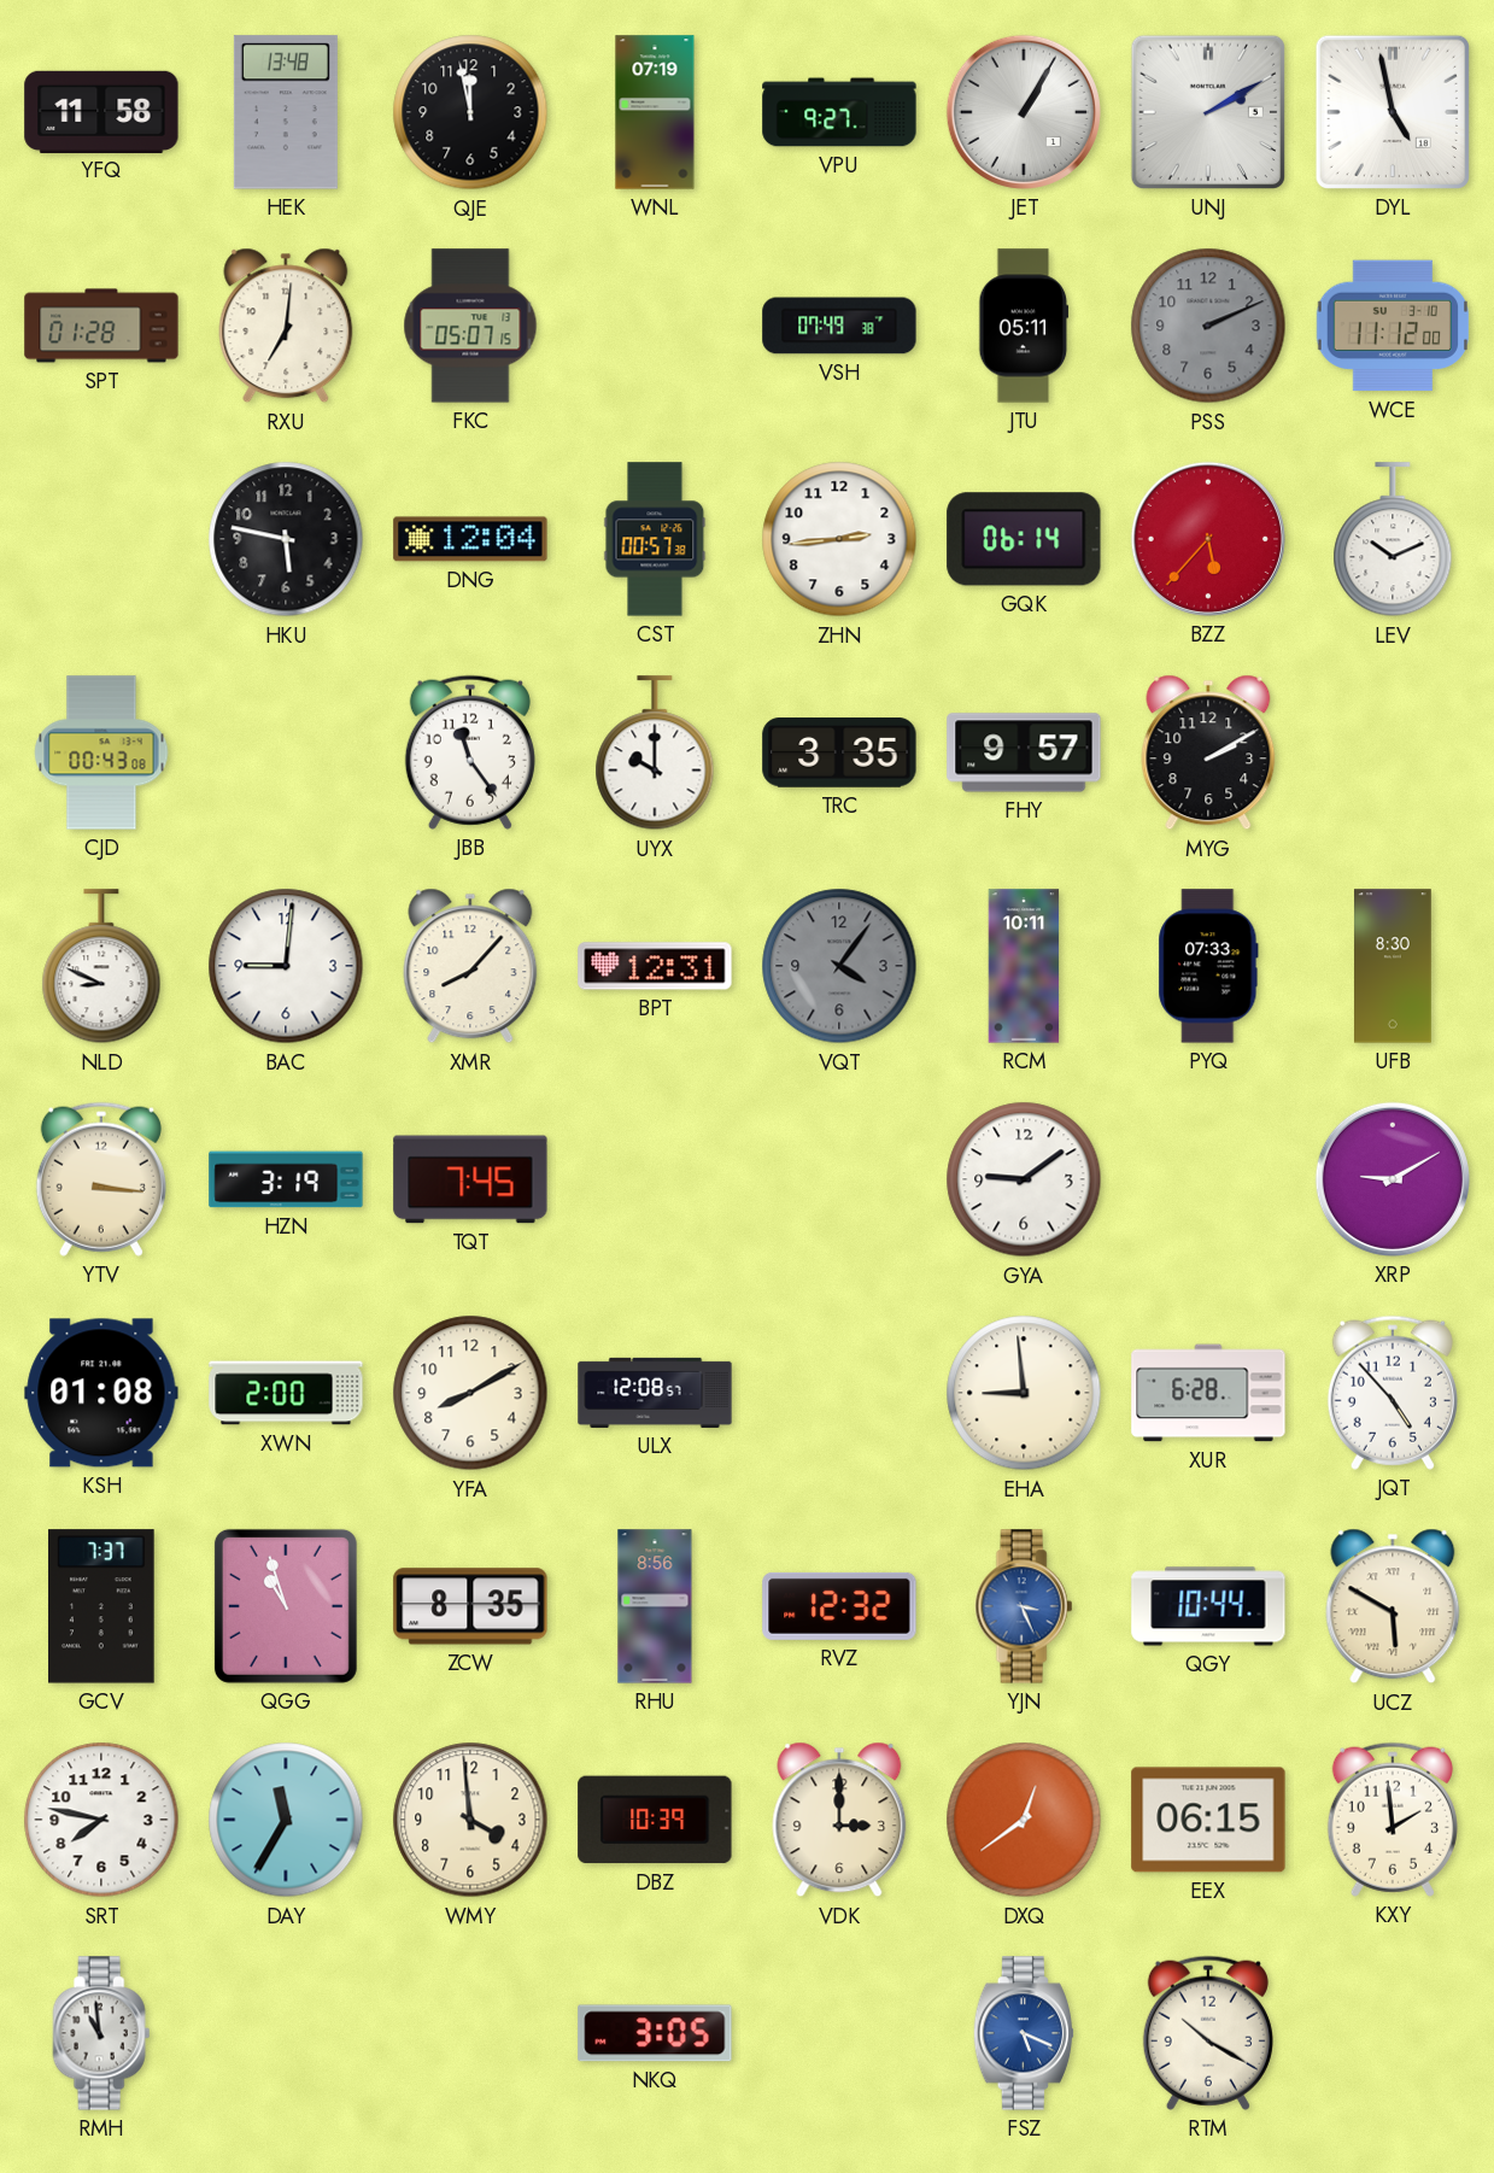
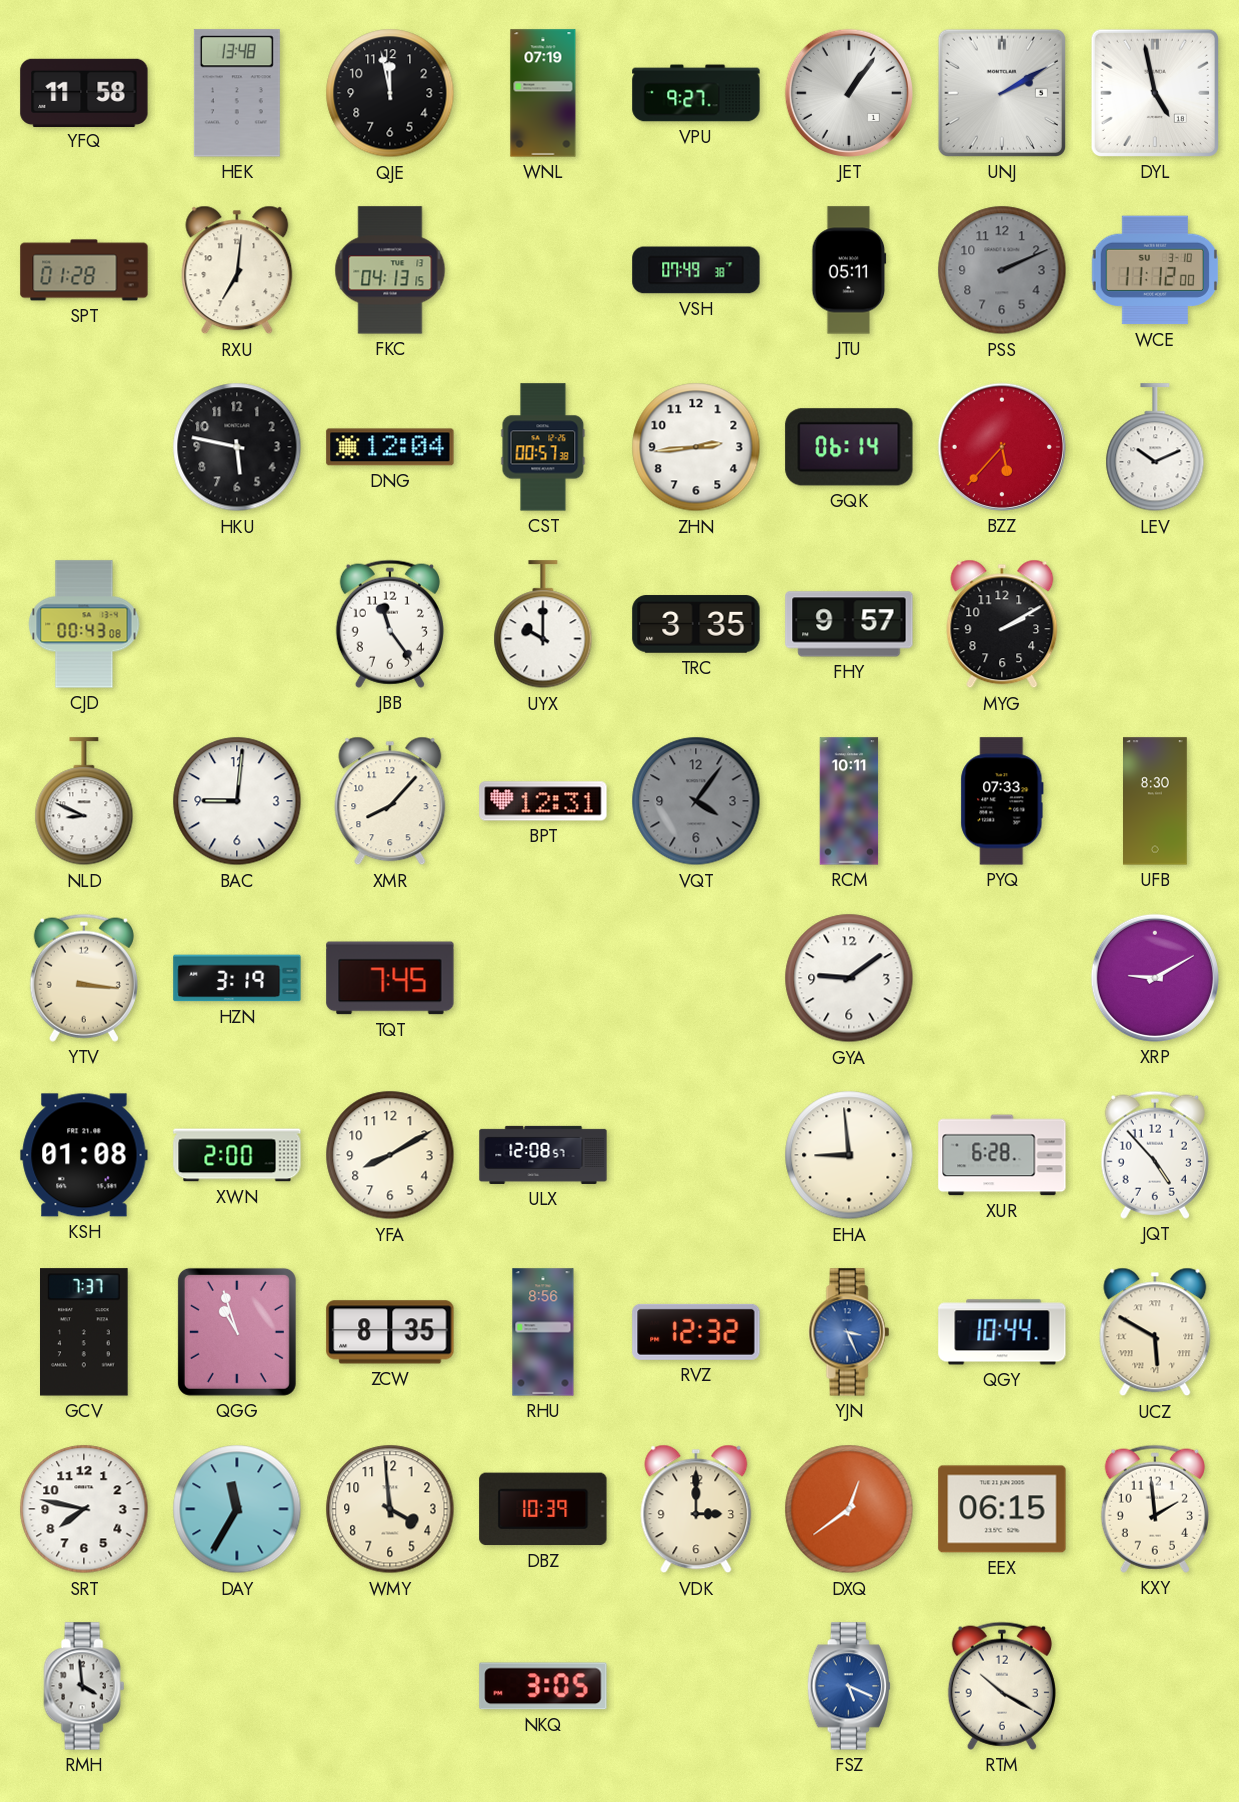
JET: 1:05 -> 1:06 (849, 93)
FKC: 05:07 -> 04:13 (390, 270)
RMH: 10:59 -> 3:59 (84, 1686)
